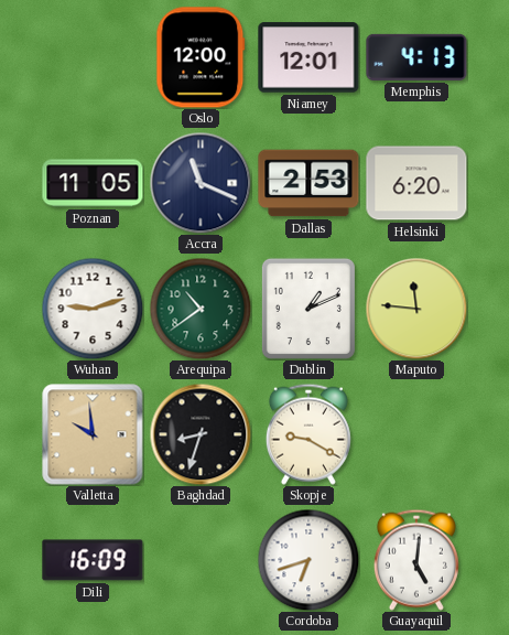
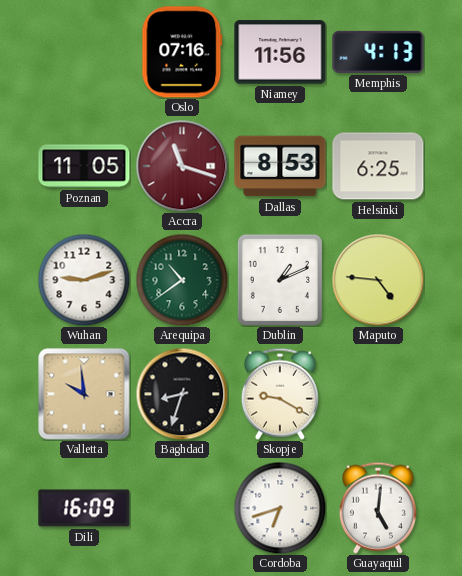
Oslo: 12:00 -> 07:16 (182, 52)
Niamey: 12:01 -> 11:56 (280, 52)
Accra: 11:19 -> 11:18 (182, 166)
Accra dial: navy -> burgundy (182, 166)
Dallas: 2:53 -> 8:53 (280, 166)
Helsinki: 6:20 -> 6:25 (378, 166)
Maputo: 11:46 -> 4:46 (378, 280)
